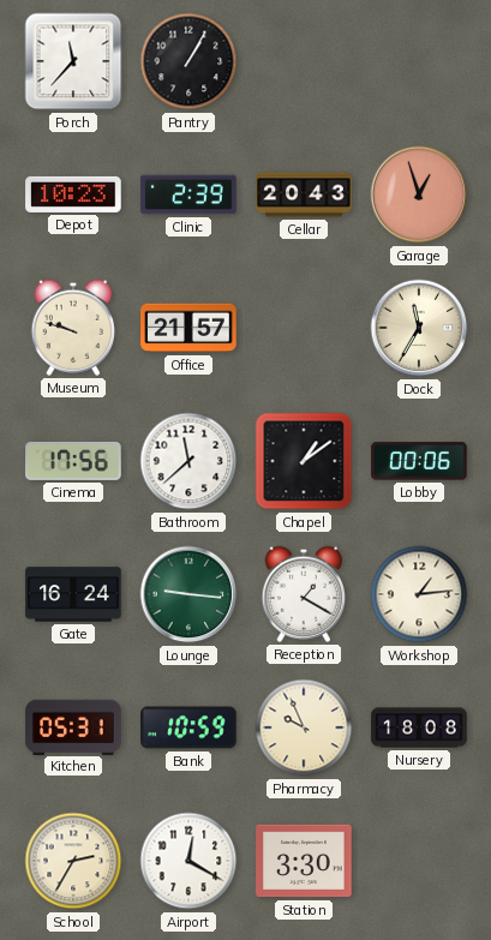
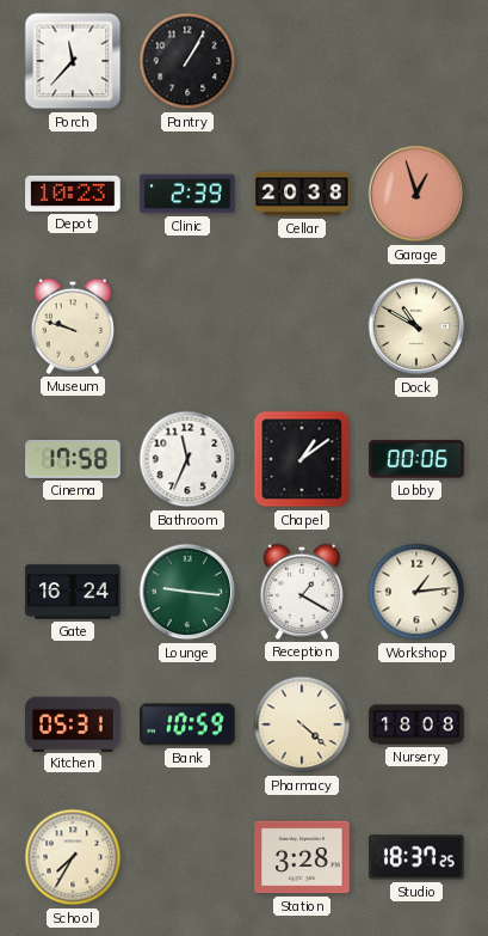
Cellar: 20:43 -> 20:38 (302, 194)
Office: 21:57 -> none (188, 328)
Dock: 11:35 -> 10:50 (416, 326)
Cinema: 17:56 -> 17:58 (73, 459)
Bathroom: 11:38 -> 11:34 (187, 459)
Pharmacy: 9:56 -> 4:22 (302, 724)
School: 2:35 -> 7:35 (73, 857)
Airport: 12:20 -> none (188, 861)
Station: 3:30 -> 3:28 (302, 857)
Studio: none -> 18:37 (416, 857)
